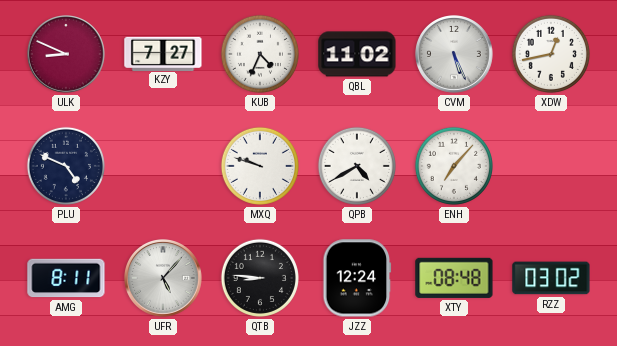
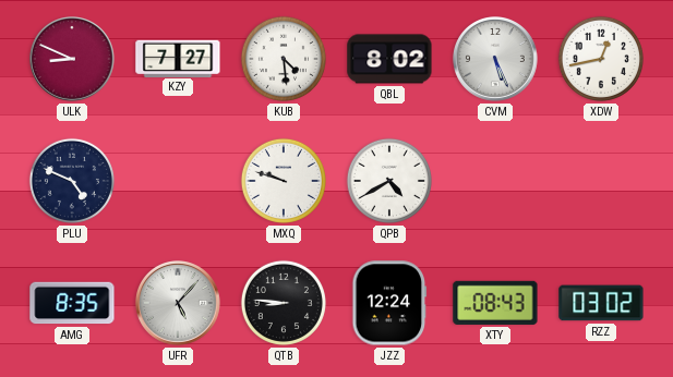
KUB: 4:34 -> 4:29 (284, 59)
QBL: 11:02 -> 8:02 (389, 59)
ENH: 7:07 -> none (454, 166)
AMG: 8:11 -> 8:35 (72, 303)
XTY: 08:48 -> 08:43 (495, 303)
